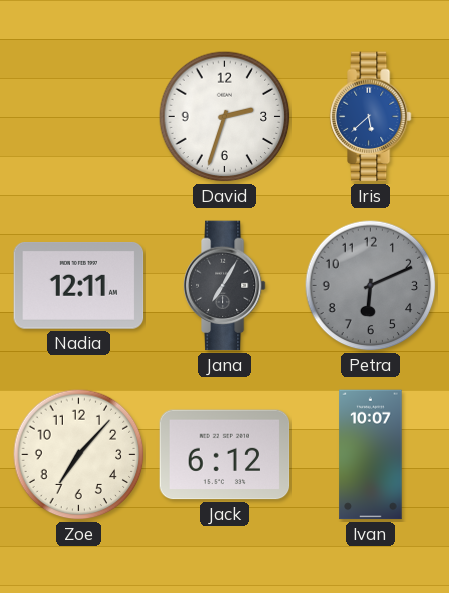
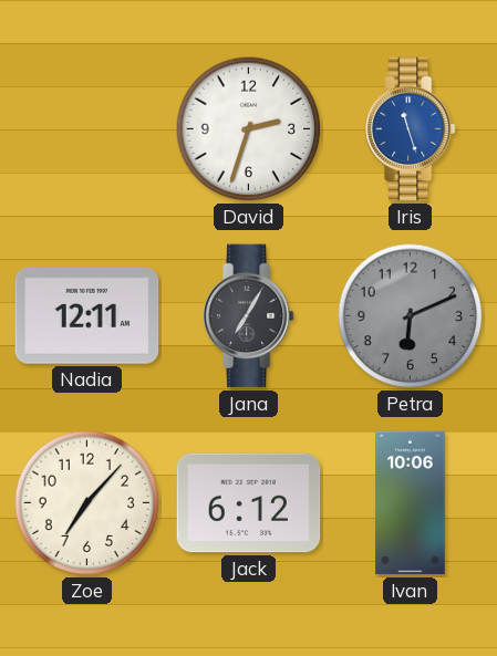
Iris: 5:38 -> 11:27 (410, 129)
Ivan: 10:07 -> 10:06 (411, 503)
